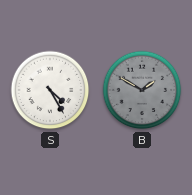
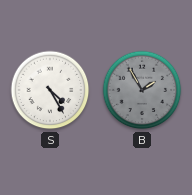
B: 1:50 -> 1:55 (142, 90)
